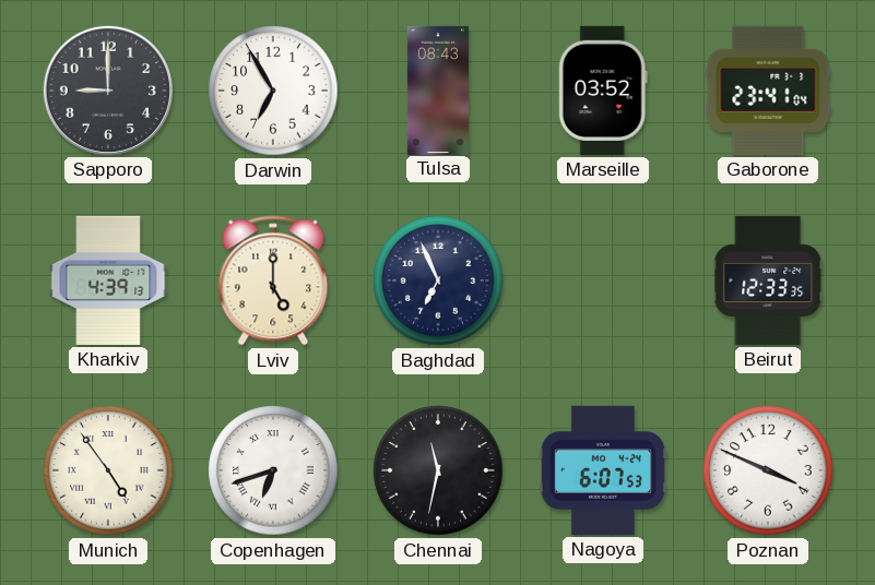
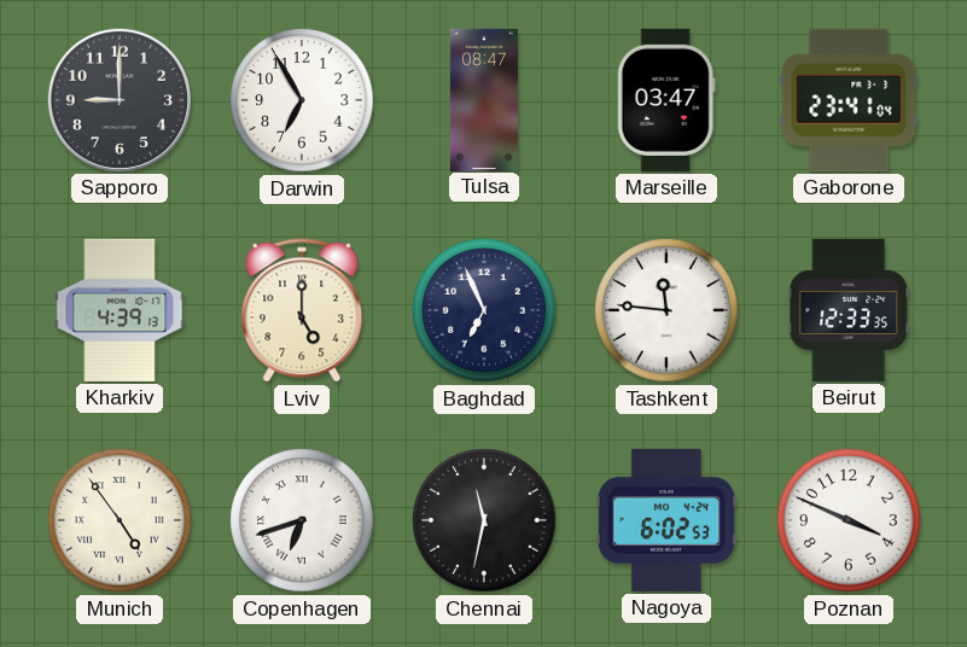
Tulsa: 08:43 -> 08:47 (484, 99)
Marseille: 03:52 -> 03:47 (666, 100)
Tashkent: none -> 11:46 (666, 310)
Nagoya: 6:07 -> 6:02 (665, 520)
